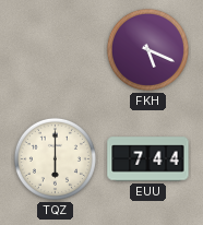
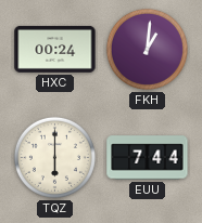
HXC: none -> 00:24 (55, 49)
FKH: 5:19 -> 1:01 (147, 49)
